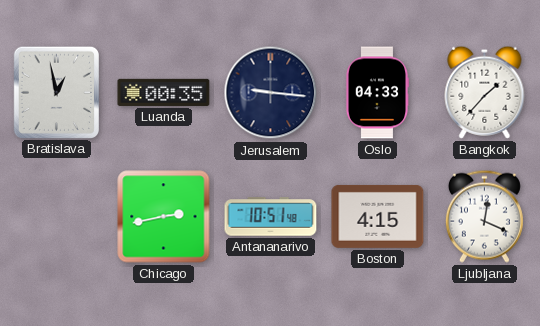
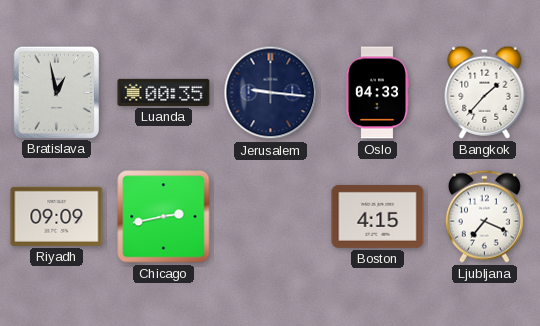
Riyadh: none -> 09:09 (57, 216)
Antananarivo: 10:51 -> none (271, 217)
Ljubljana: 12:19 -> 7:19 (484, 216)
